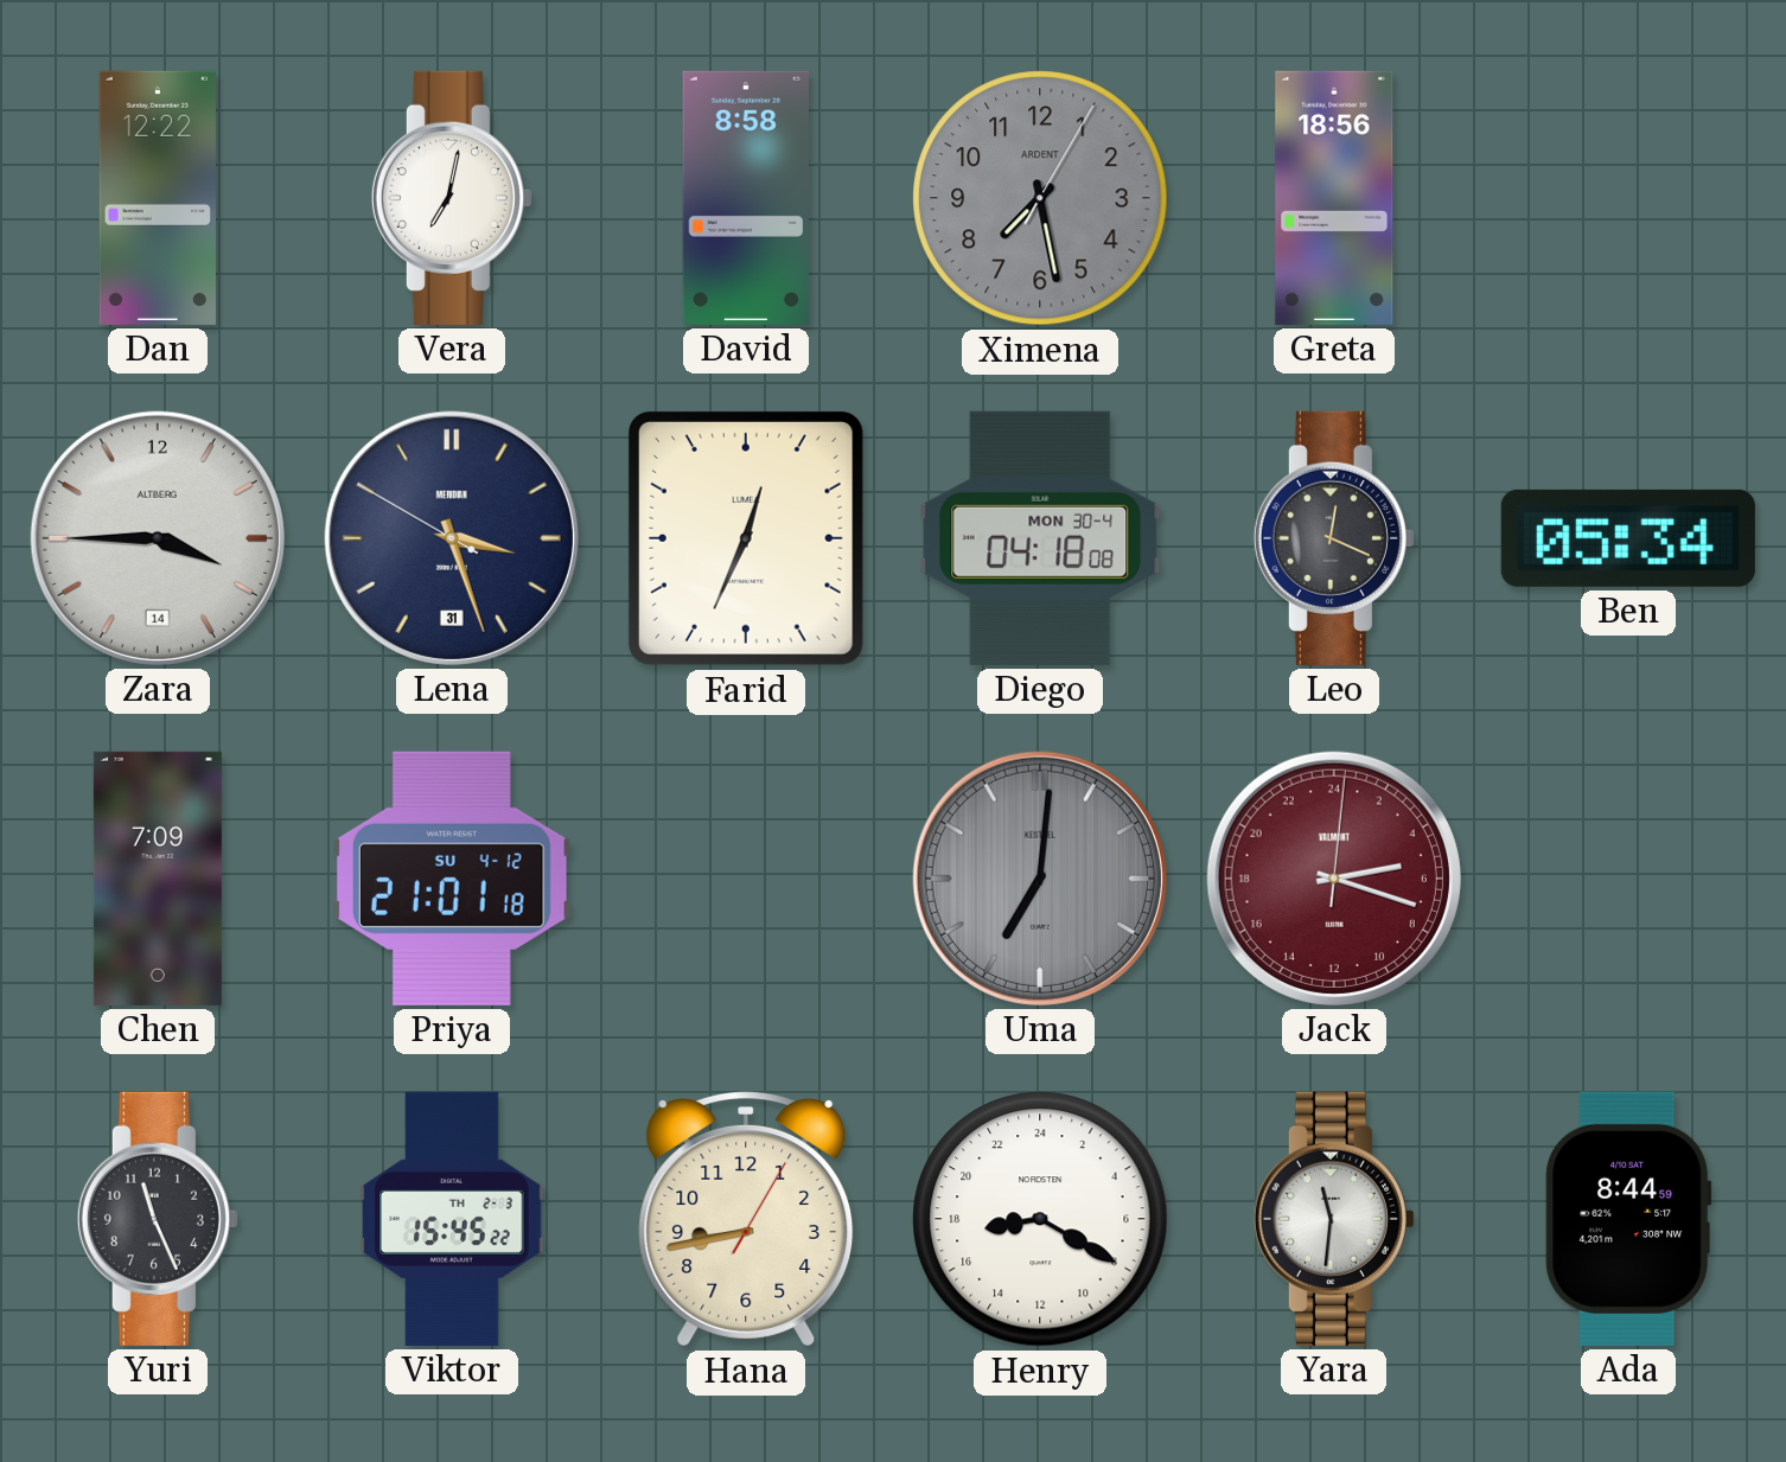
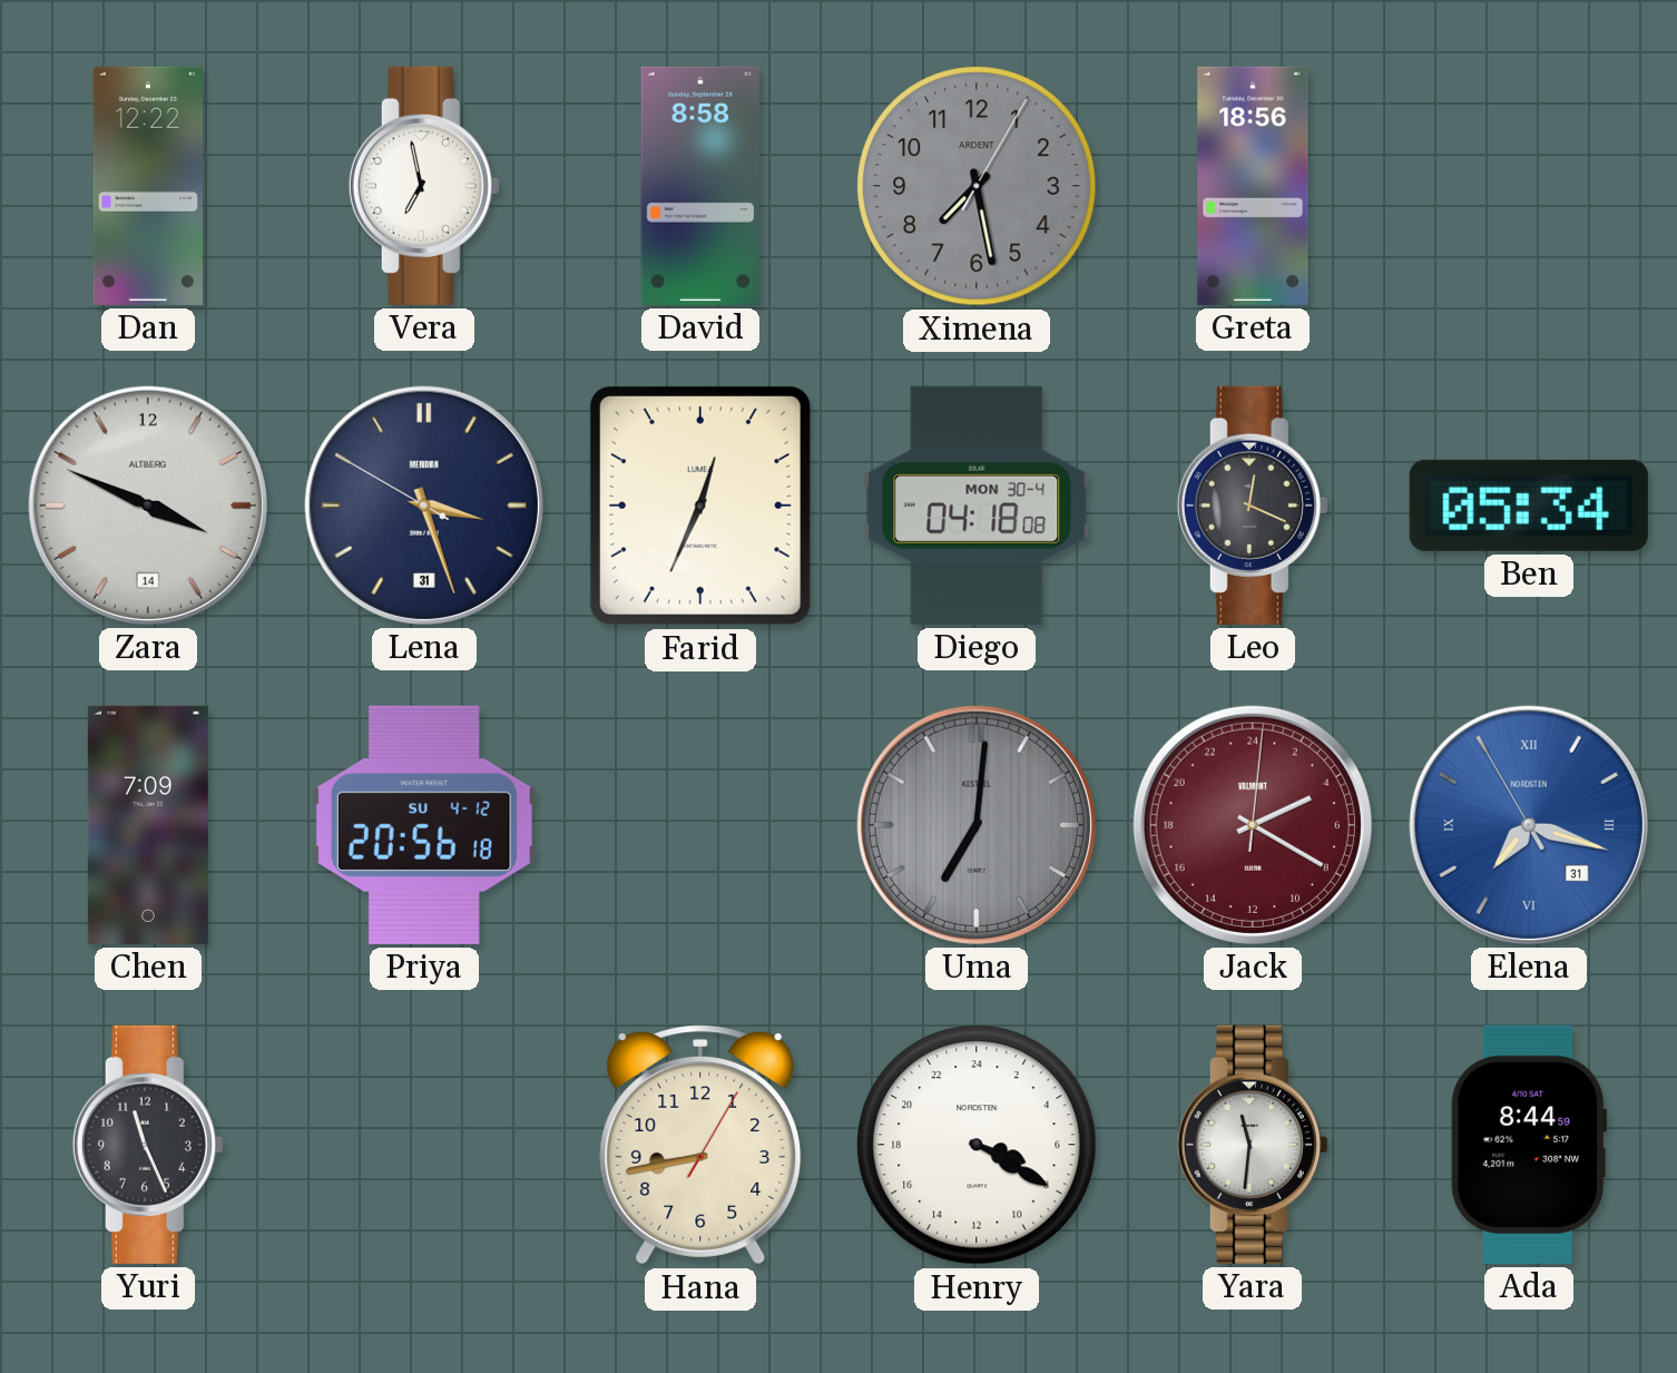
Vera: 7:02 -> 6:58 (424, 186)
Zara: 3:45 -> 3:49 (148, 506)
Priya: 21:01 -> 20:56 (425, 825)
Jack: 5:18 -> 4:20 (1253, 825)
Elena: none -> 7:17 (1529, 825)
Viktor: 15:45 -> none (452, 1219)
Henry: 17:20 -> 7:20 (977, 1145)
